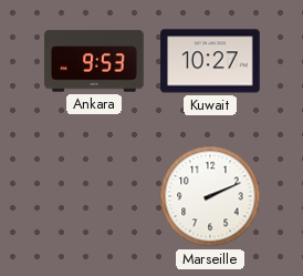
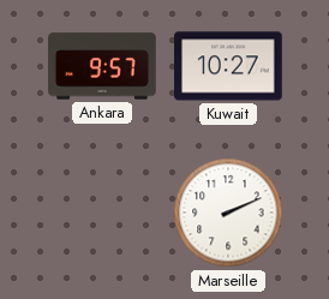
Ankara: 9:53 -> 9:57 (102, 66)
